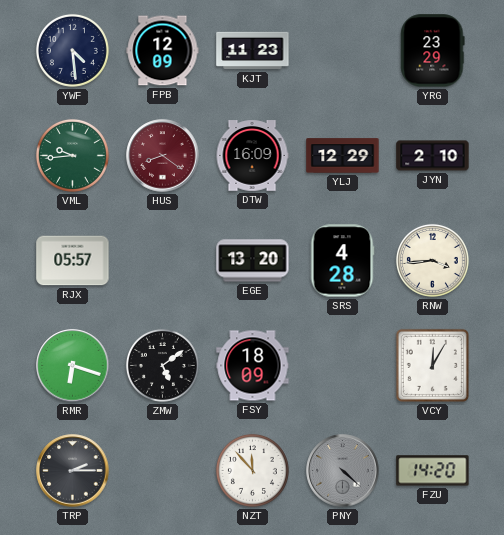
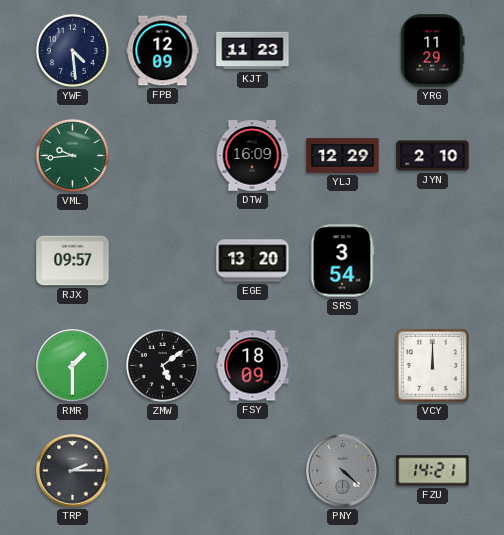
YRG: 23:29 -> 11:29 (433, 51)
HUS: 8:21 -> none (163, 156)
RJX: 05:57 -> 09:57 (73, 261)
SRS: 4:28 -> 3:54 (342, 261)
RNW: 3:44 -> none (432, 260)
RMR: 6:18 -> 1:30 (73, 366)
VCY: 12:05 -> 12:00 (432, 365)
NZT: 11:53 -> none (252, 470)
FZU: 14:20 -> 14:21 (433, 471)
